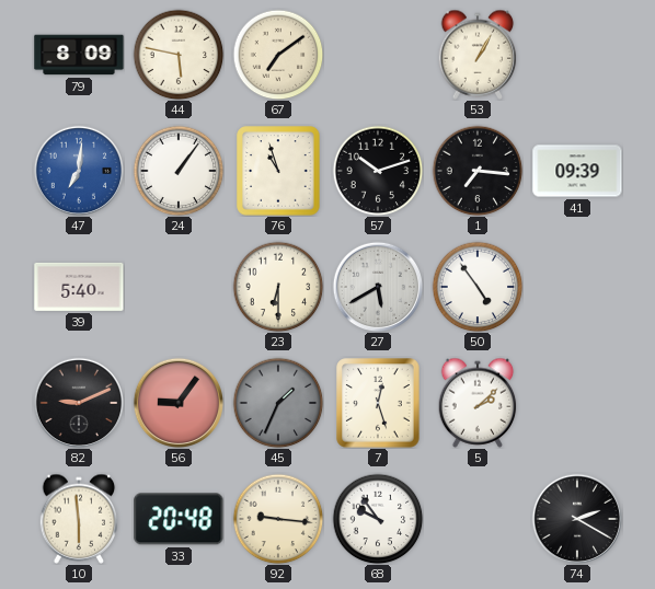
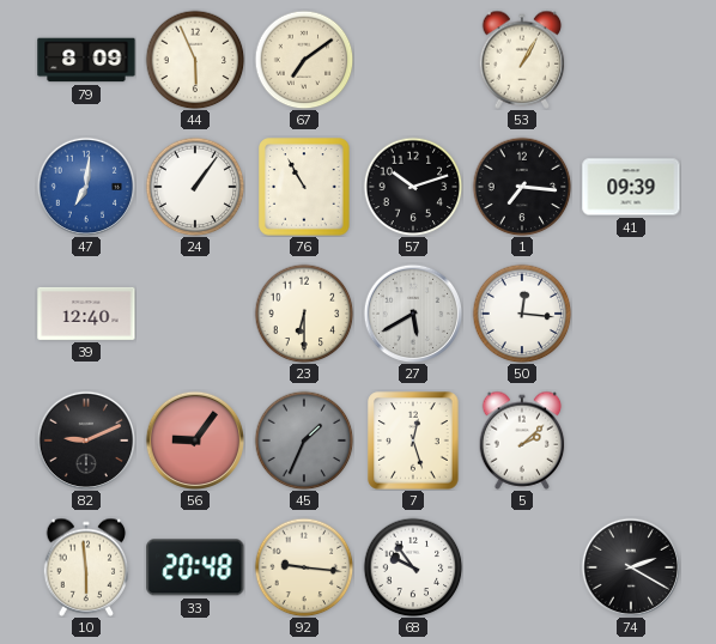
44: 5:47 -> 5:56 (195, 60)
76: 10:57 -> 10:55 (304, 187)
39: 5:40 -> 12:40 (86, 314)
50: 4:54 -> 12:16 (522, 314)
